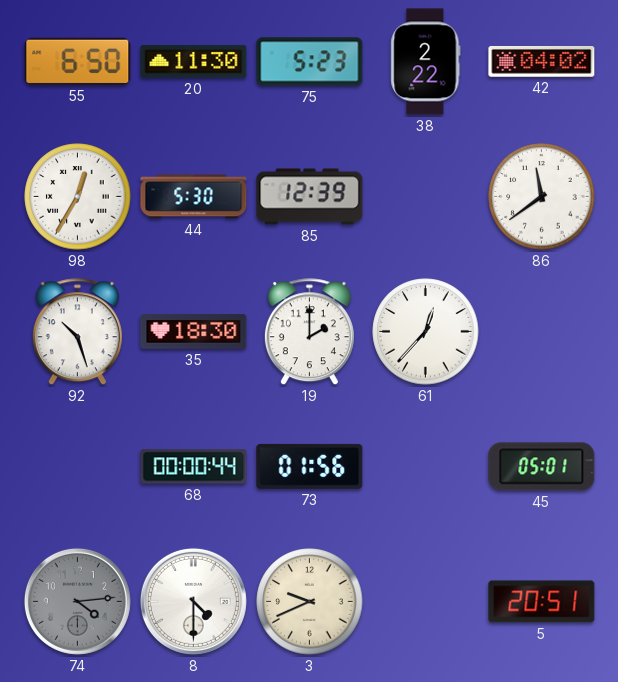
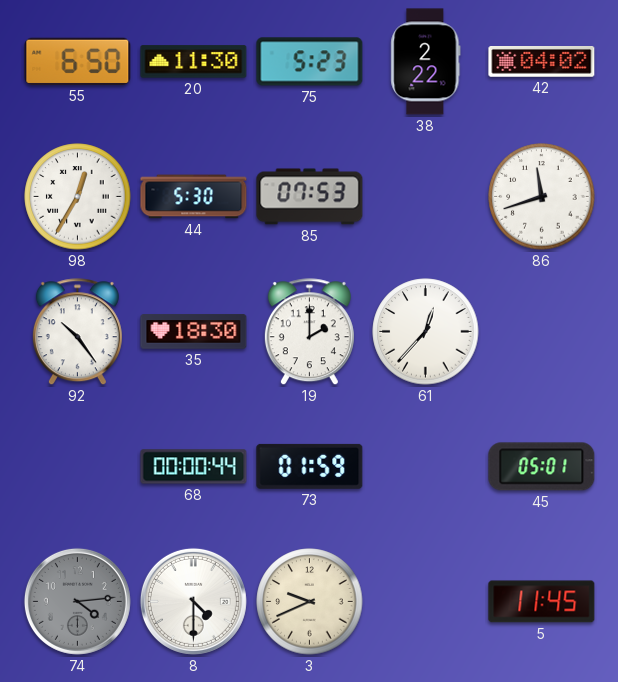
85: 12:39 -> 07:53 (310, 197)
86: 11:39 -> 11:42 (542, 197)
92: 10:27 -> 10:24 (77, 332)
73: 01:56 -> 01:59 (310, 466)
5: 20:51 -> 11:45 (542, 602)
